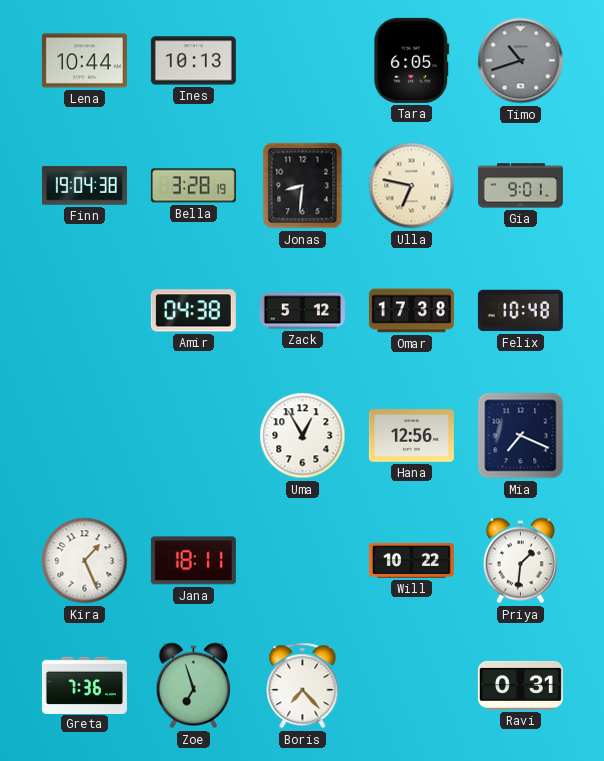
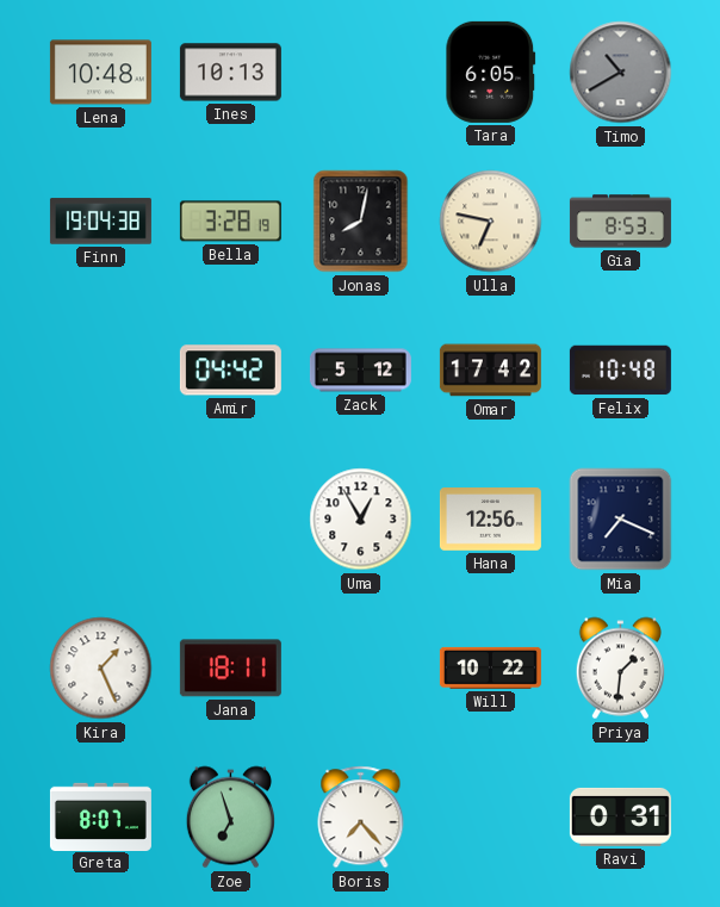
Lena: 10:44 -> 10:48 (100, 73)
Timo: 10:42 -> 10:40 (621, 73)
Jonas: 8:31 -> 8:02 (361, 222)
Gia: 9:01 -> 8:53 (620, 222)
Amir: 04:38 -> 04:42 (230, 371)
Omar: 17:38 -> 17:42 (490, 371)
Greta: 7:36 -> 8:07 (100, 816)
